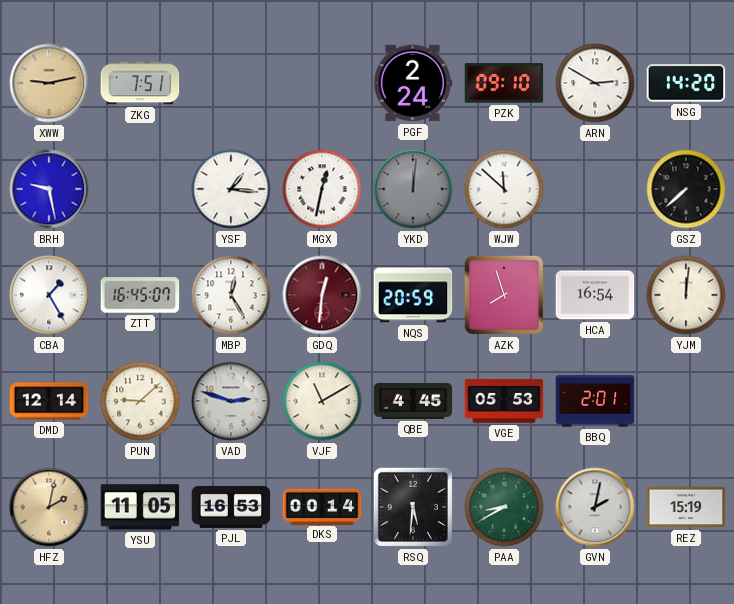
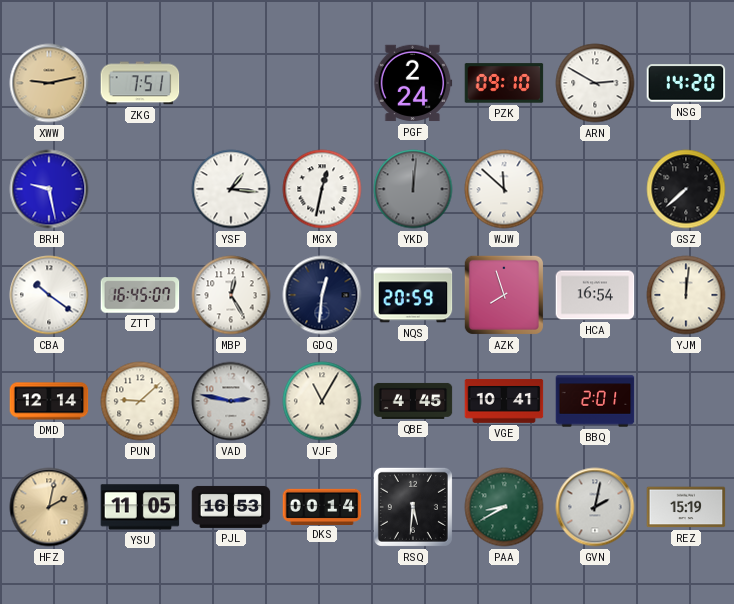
CBA: 1:25 -> 10:21 (49, 295)
GDQ dial: burgundy -> navy (322, 295)
VAD: 2:48 -> 2:47 (231, 401)
VJF: 11:10 -> 11:05 (322, 401)
VGE: 05:53 -> 10:41 (504, 402)
